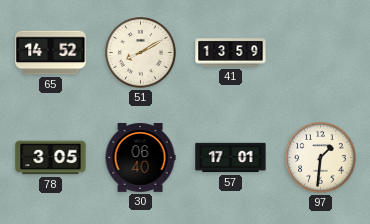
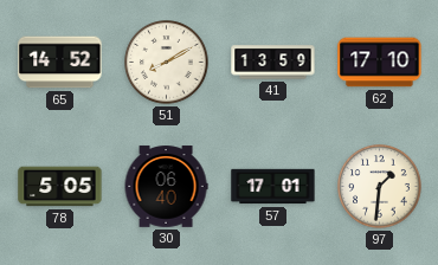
62: none -> 17:10 (380, 63)
78: 3:05 -> 5:05 (60, 187)
